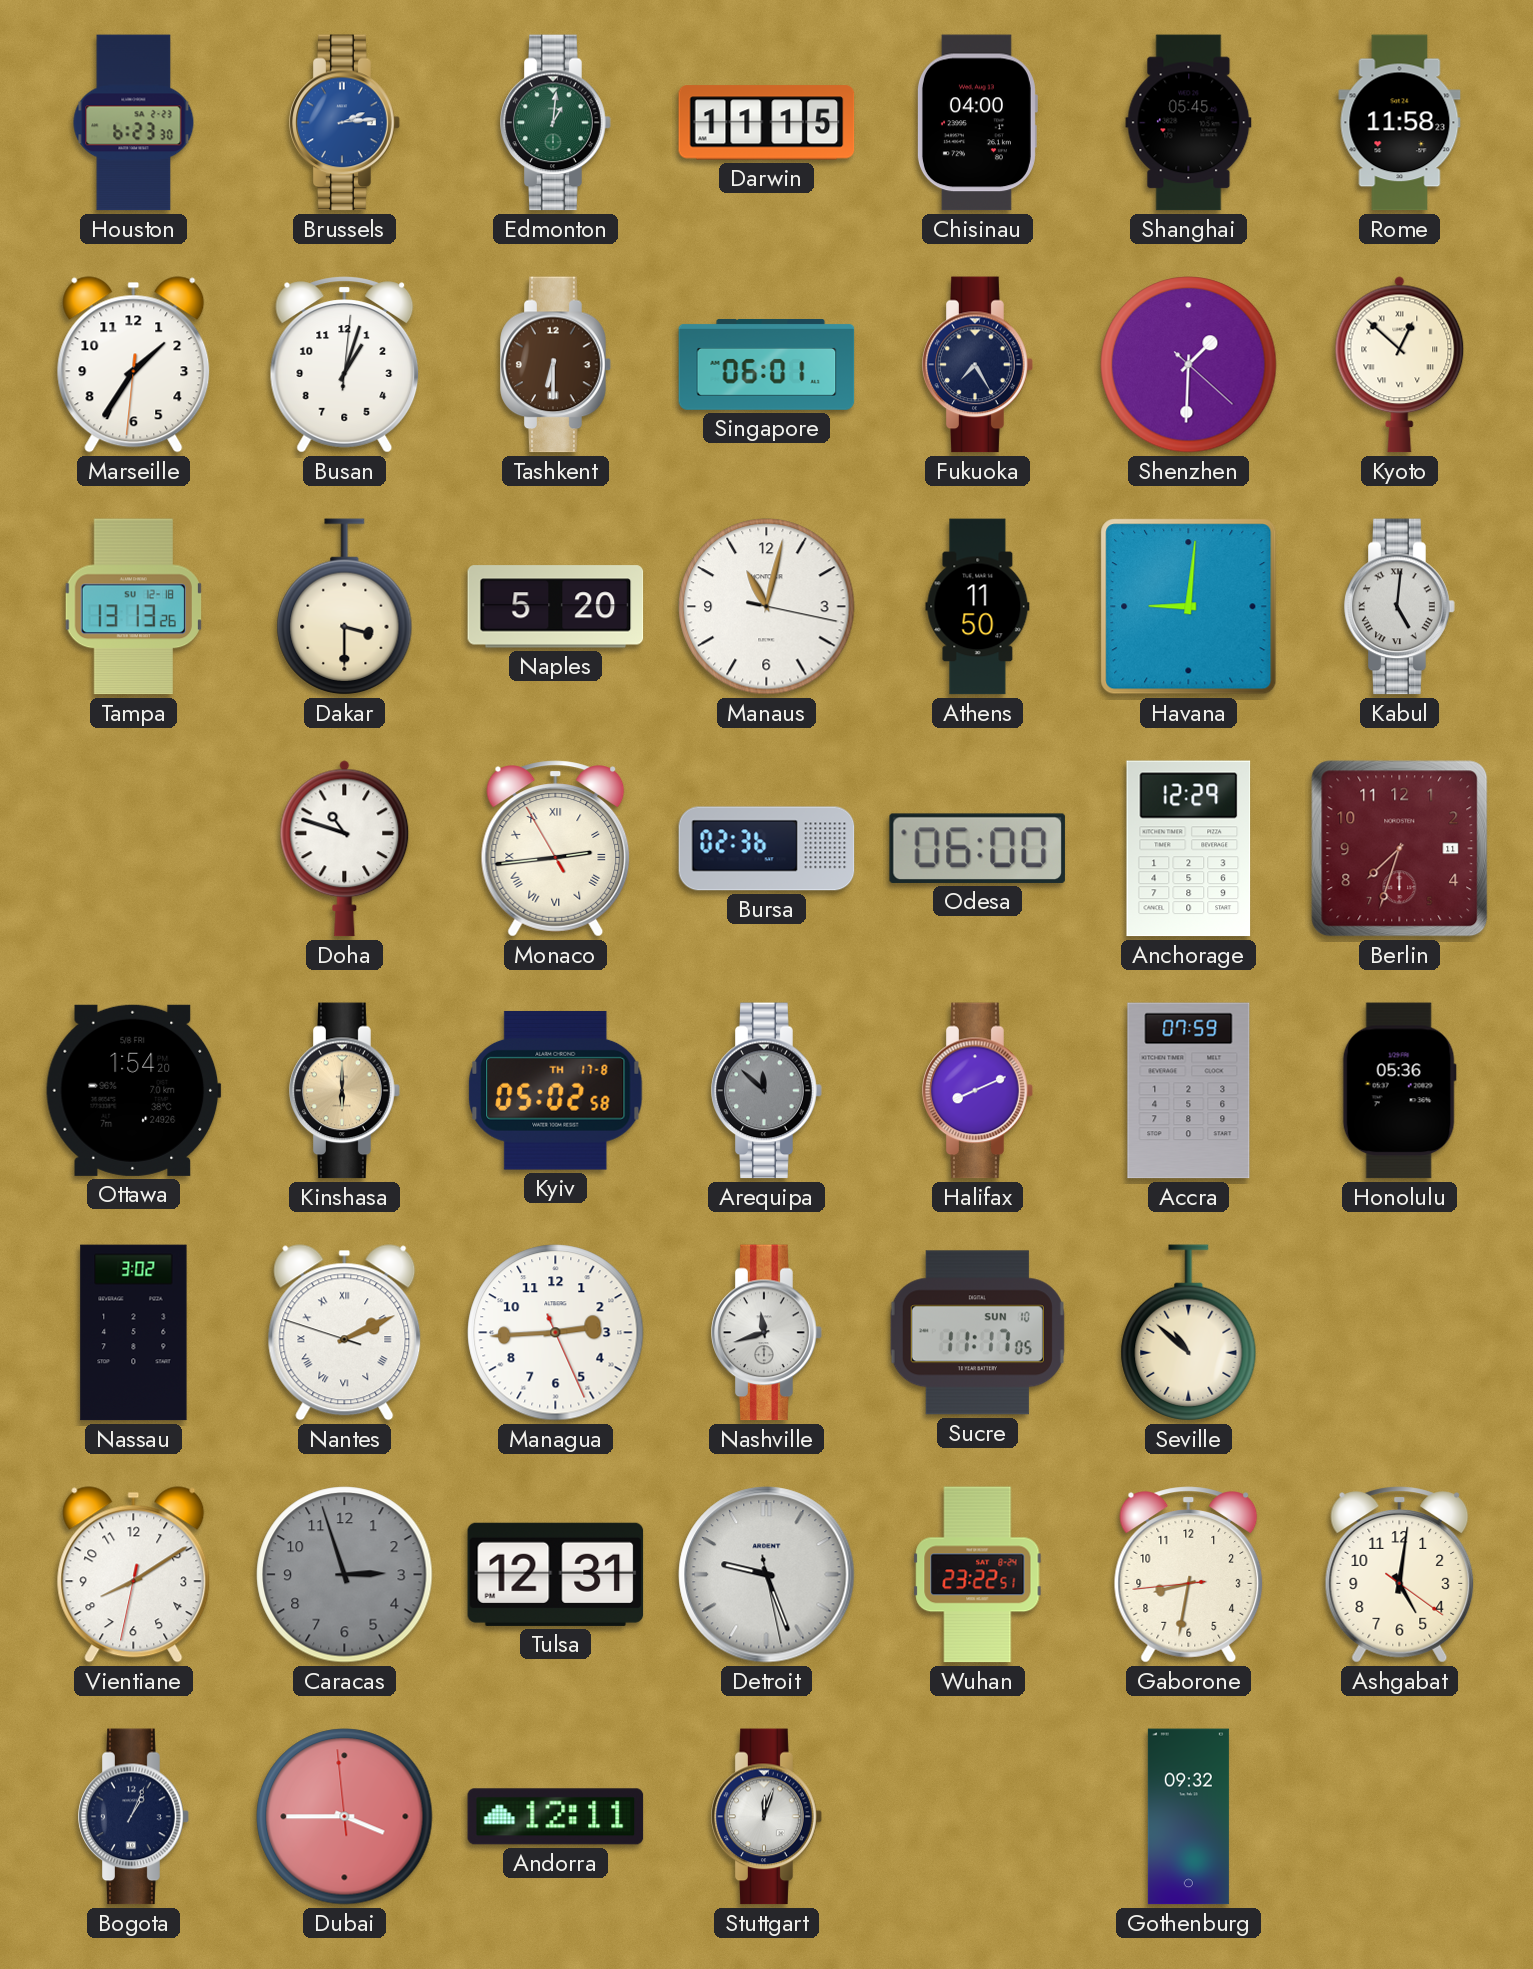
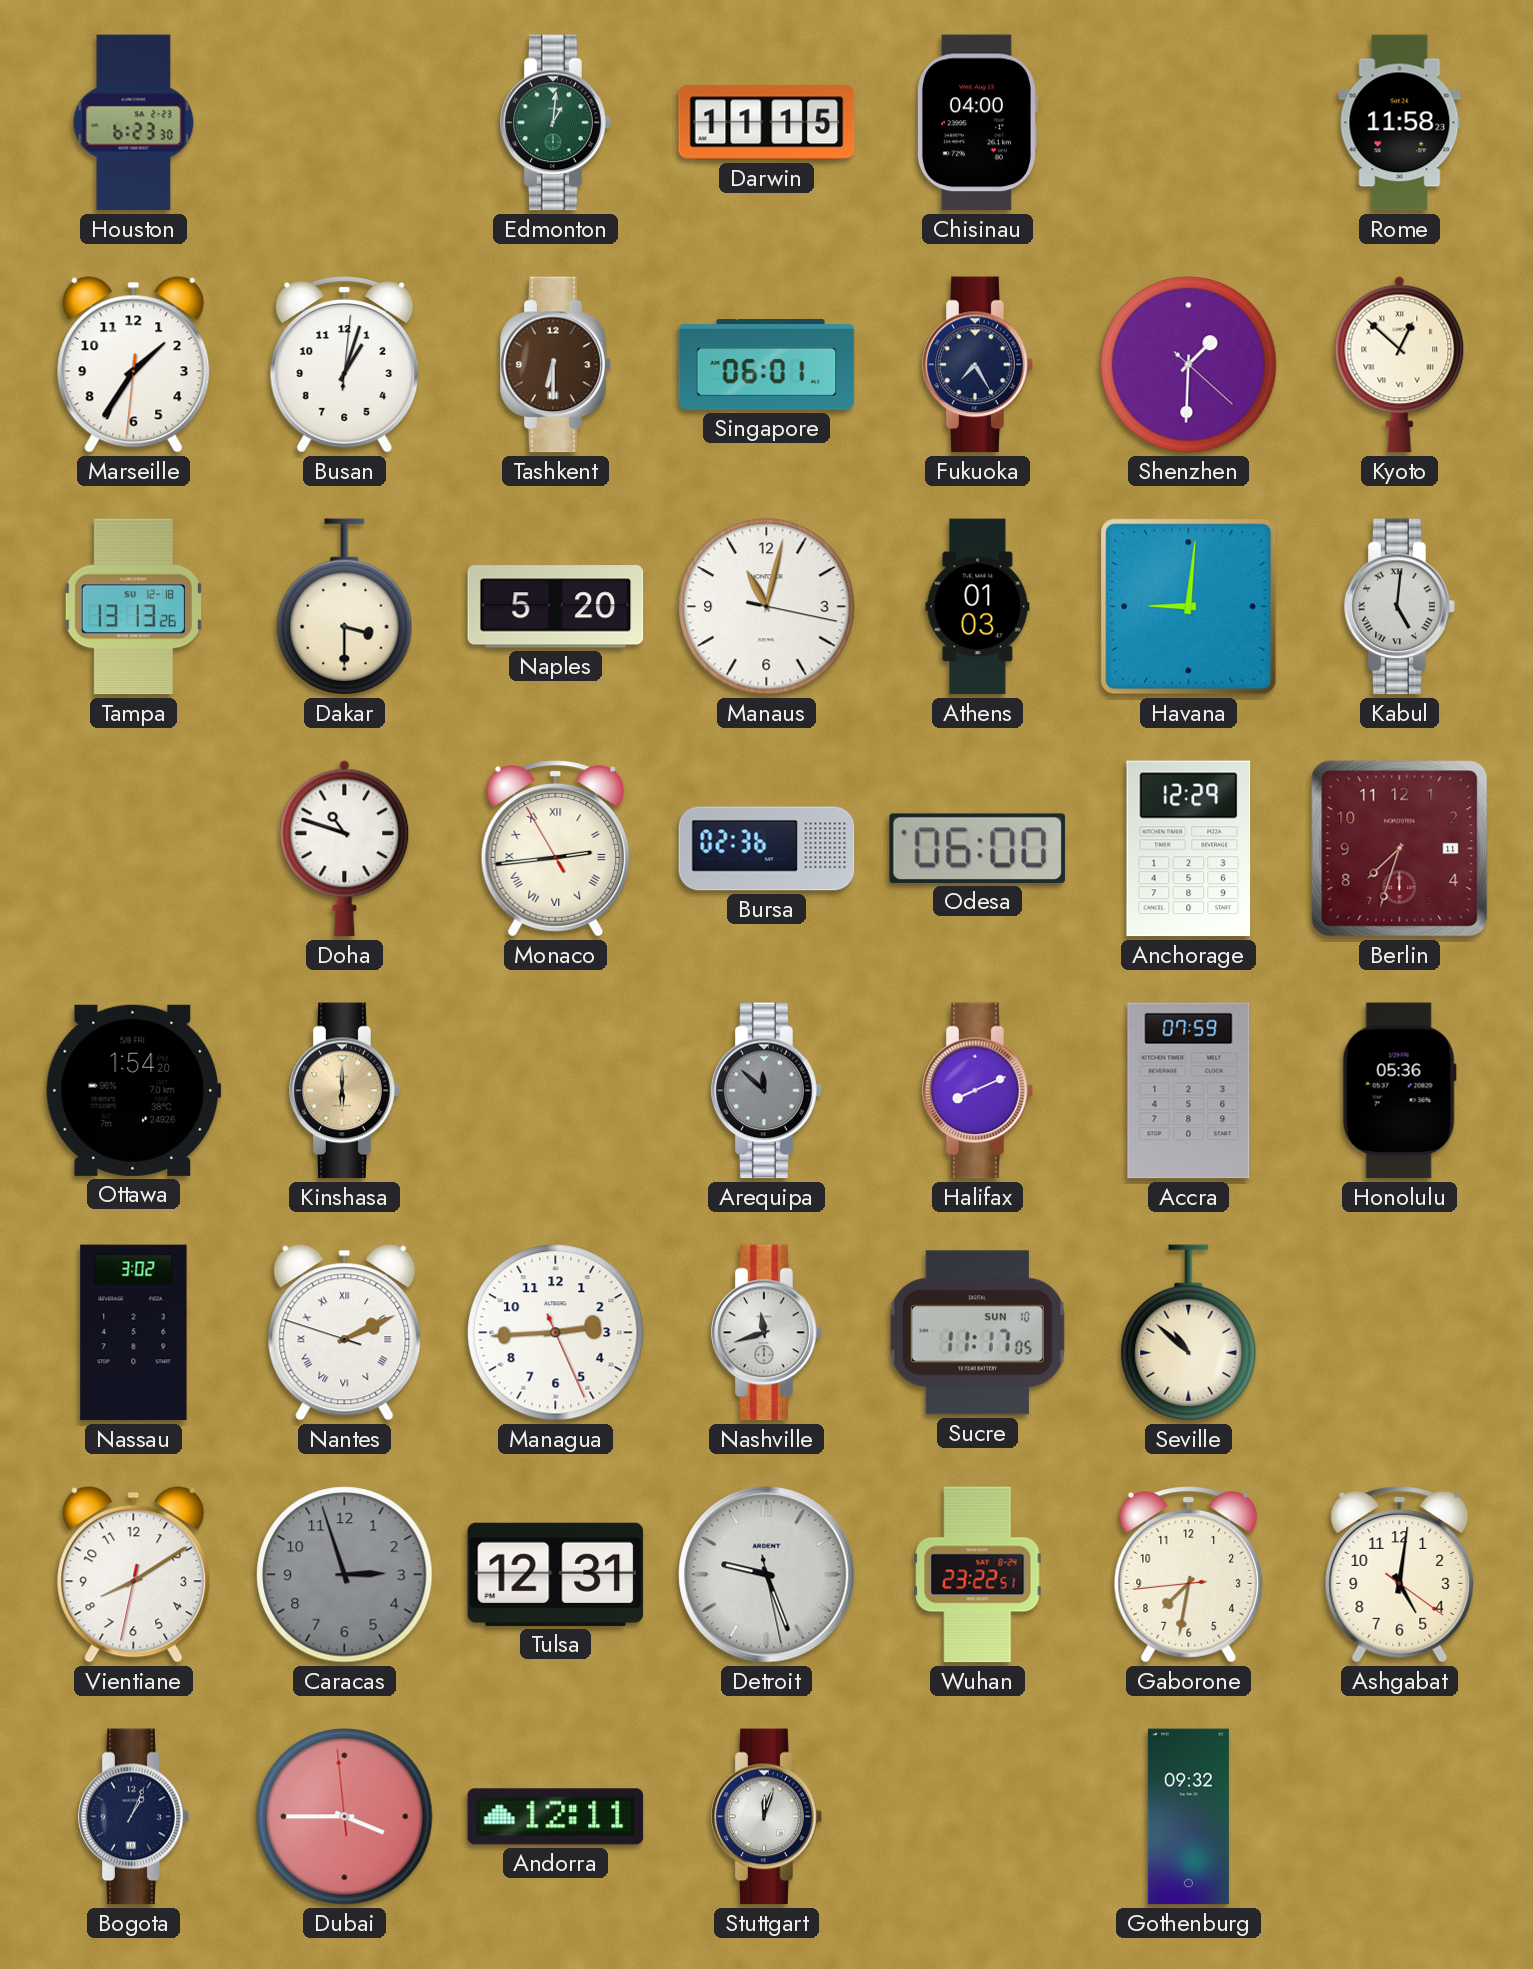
Brussels: 2:14 -> none (345, 123)
Shanghai: 05:45 -> none (1189, 123)
Athens: 11:50 -> 01:03 (978, 607)
Kyiv: 05:02 -> none (556, 1090)
Gaborone: 8:31 -> 7:31 (1189, 1575)
